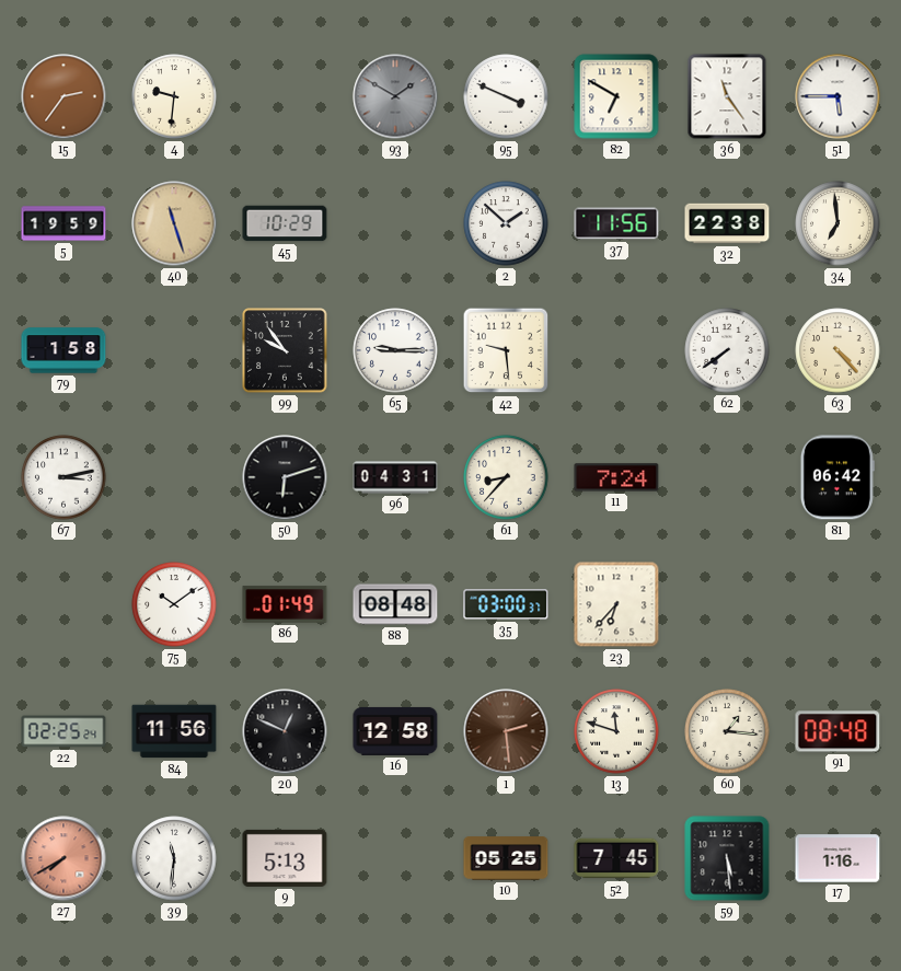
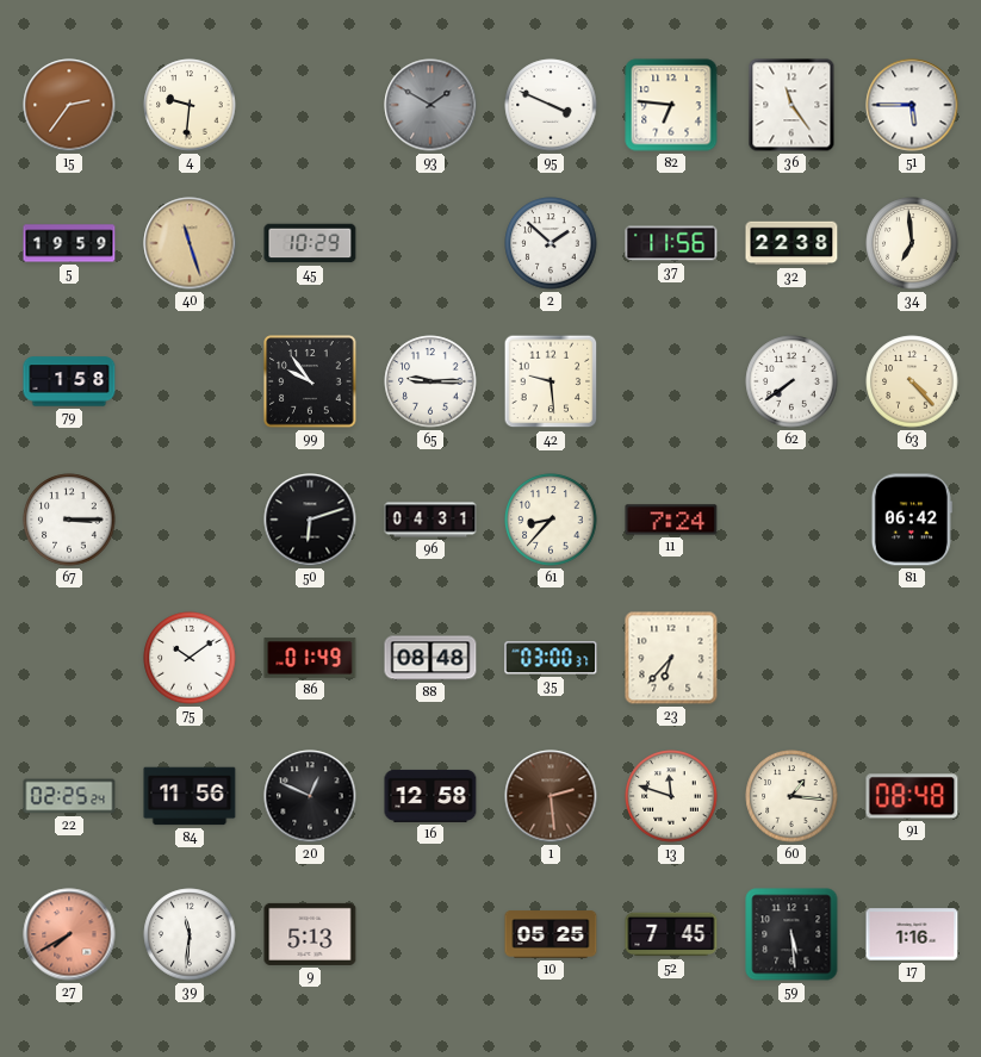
82: 6:50 -> 6:46 (671, 105)
67: 3:13 -> 3:15 (69, 520)
